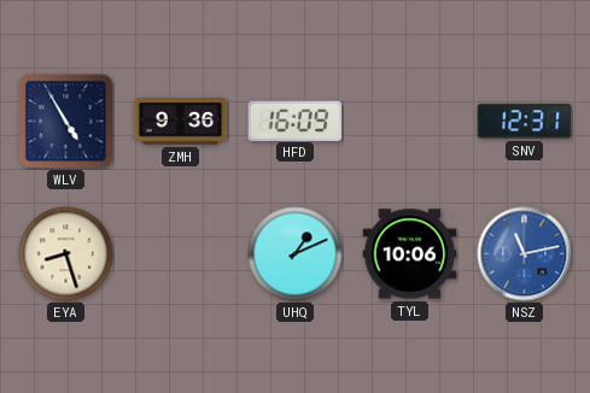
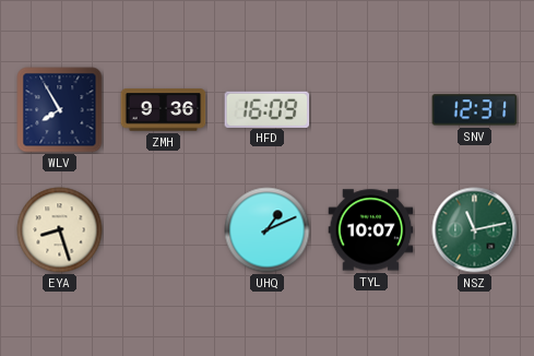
WLV: 4:55 -> 7:55 (60, 110)
TYL: 10:06 -> 10:07 (371, 230)
NSZ dial: blue -> green (475, 230)
